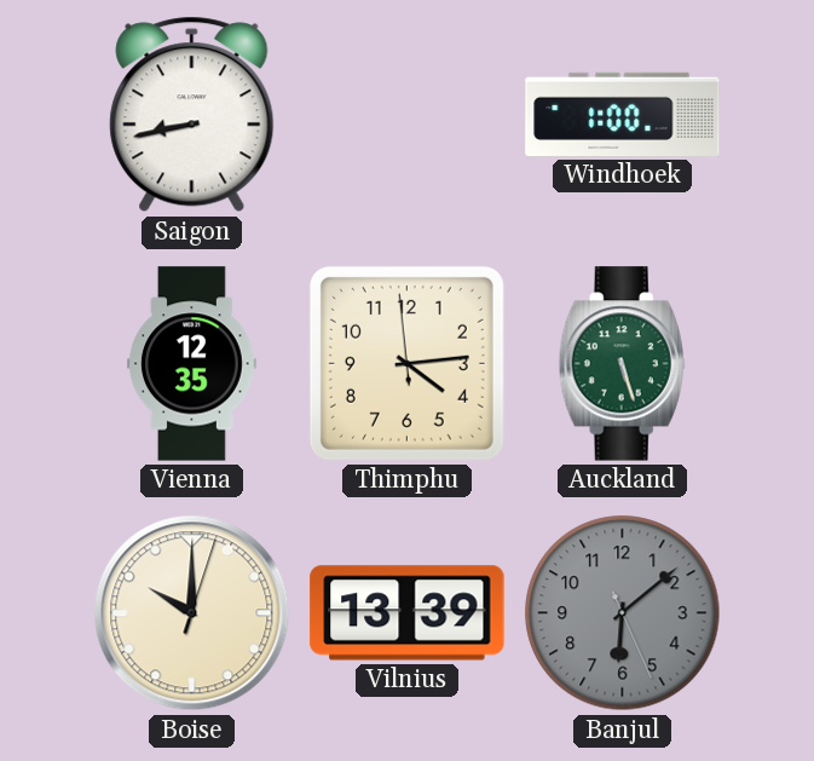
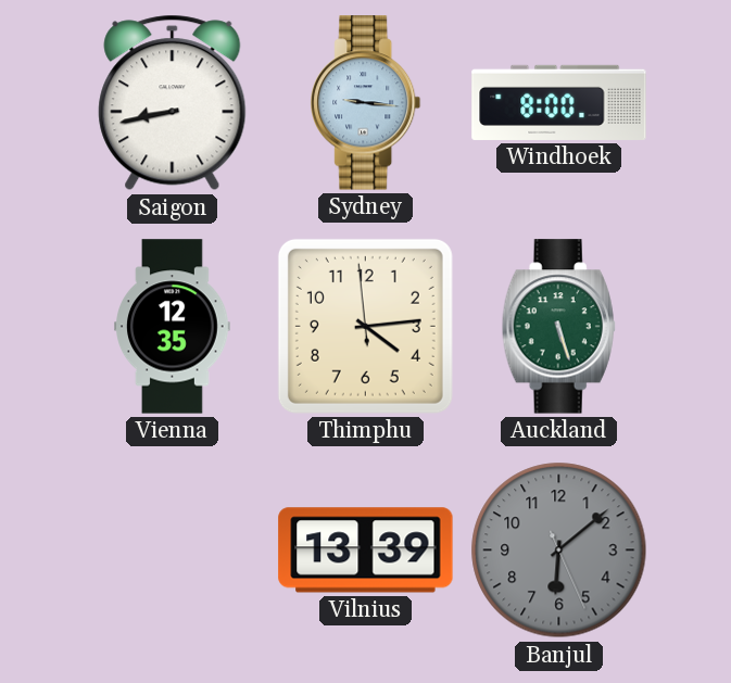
Sydney: none -> 9:16 (366, 103)
Windhoek: 1:00 -> 8:00 (559, 102)
Boise: 10:00 -> none (192, 613)
